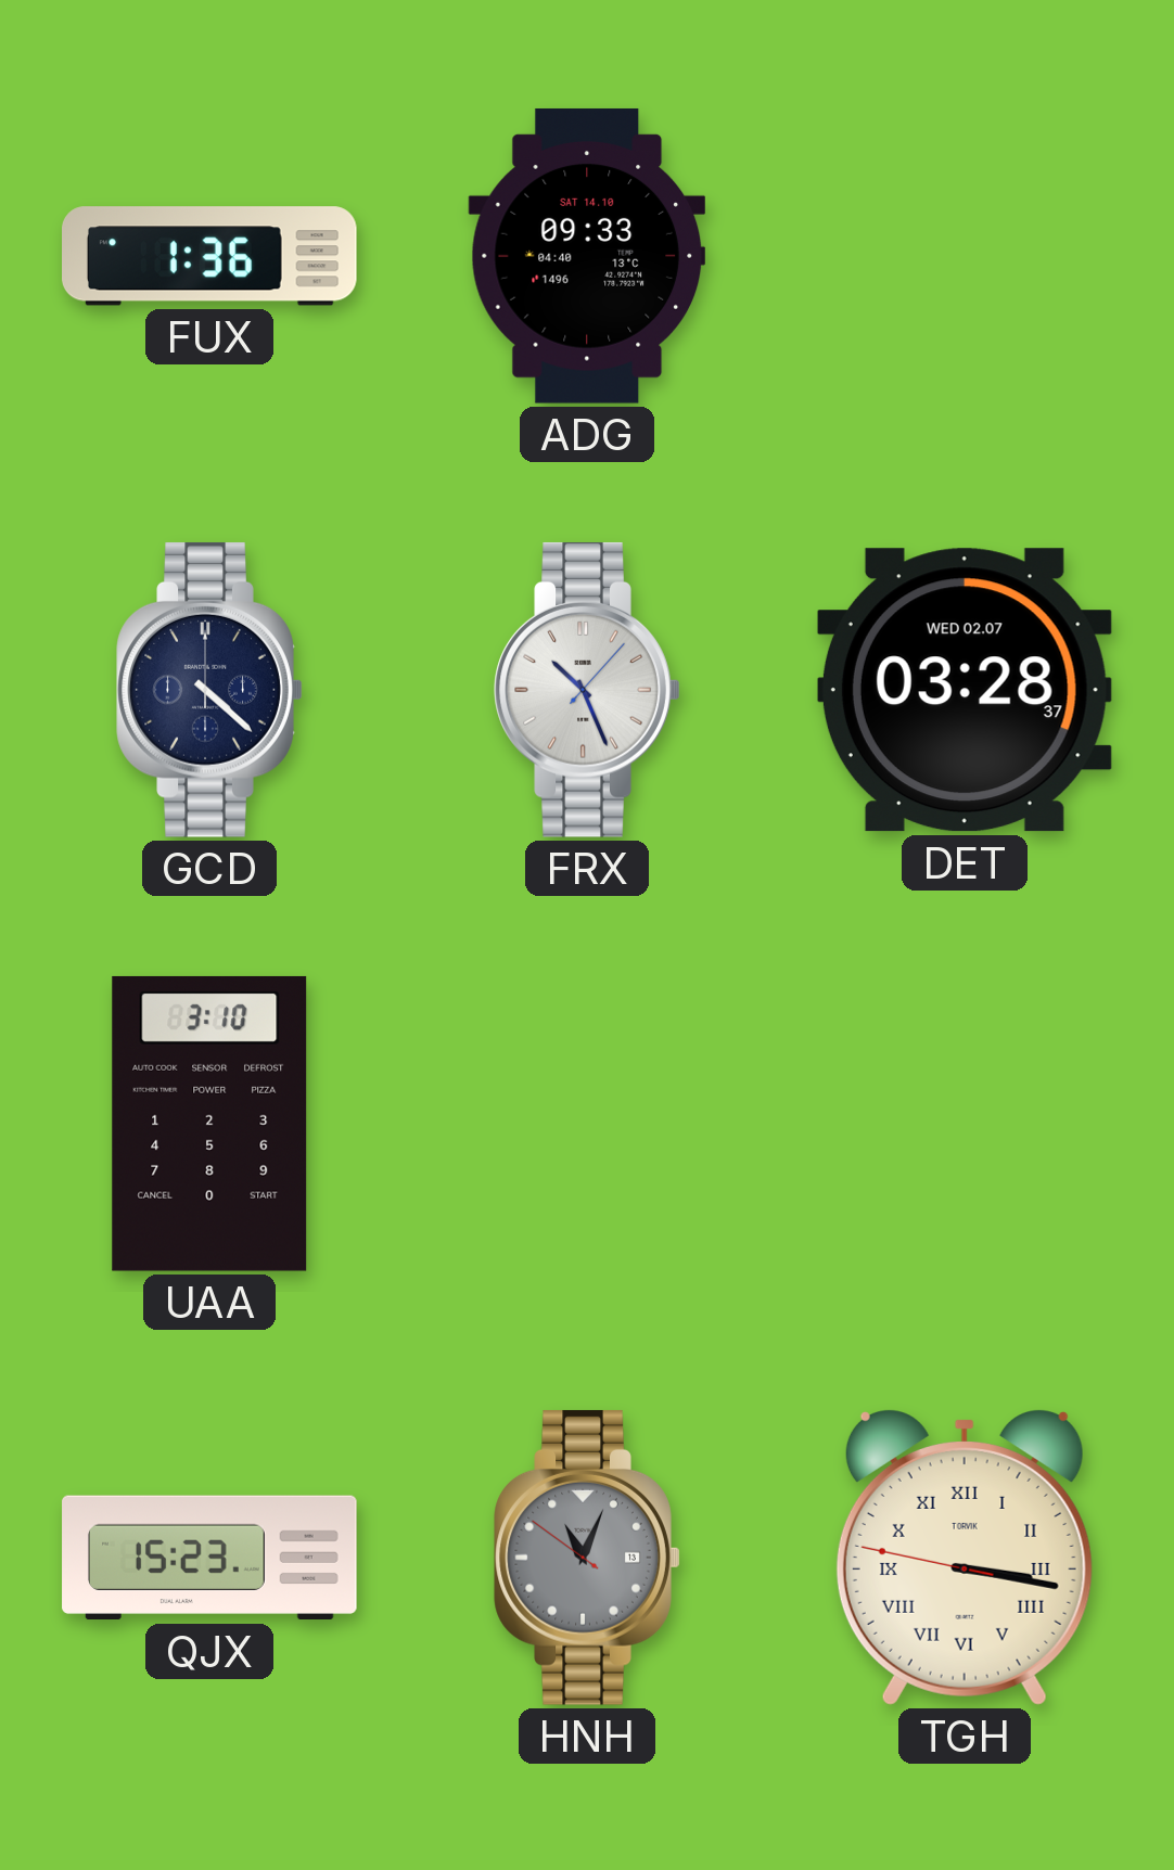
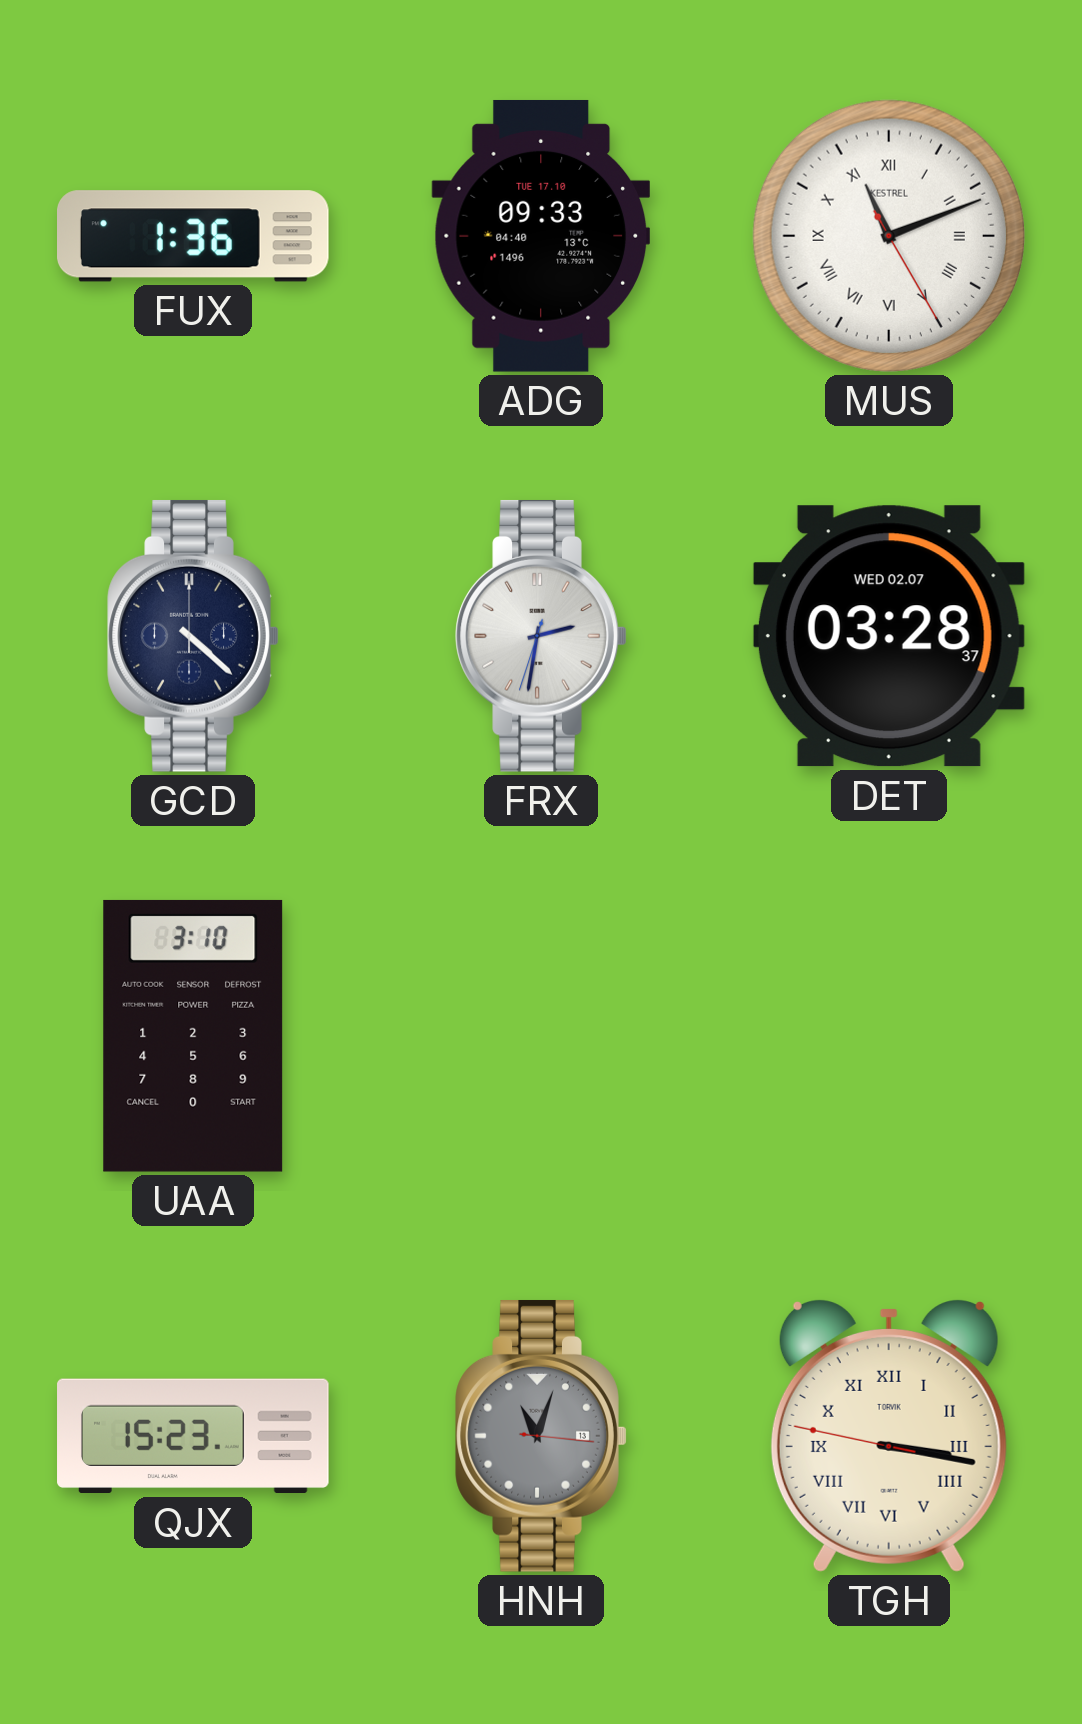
ADG date: SAT 14.10 -> TUE 17.10 (540, 236)
MUS: none -> 11:11 (889, 236)
FRX: 10:26 -> 2:31 (541, 636)
HNH: 11:03:51 -> 11:03:16 (541, 1436)
